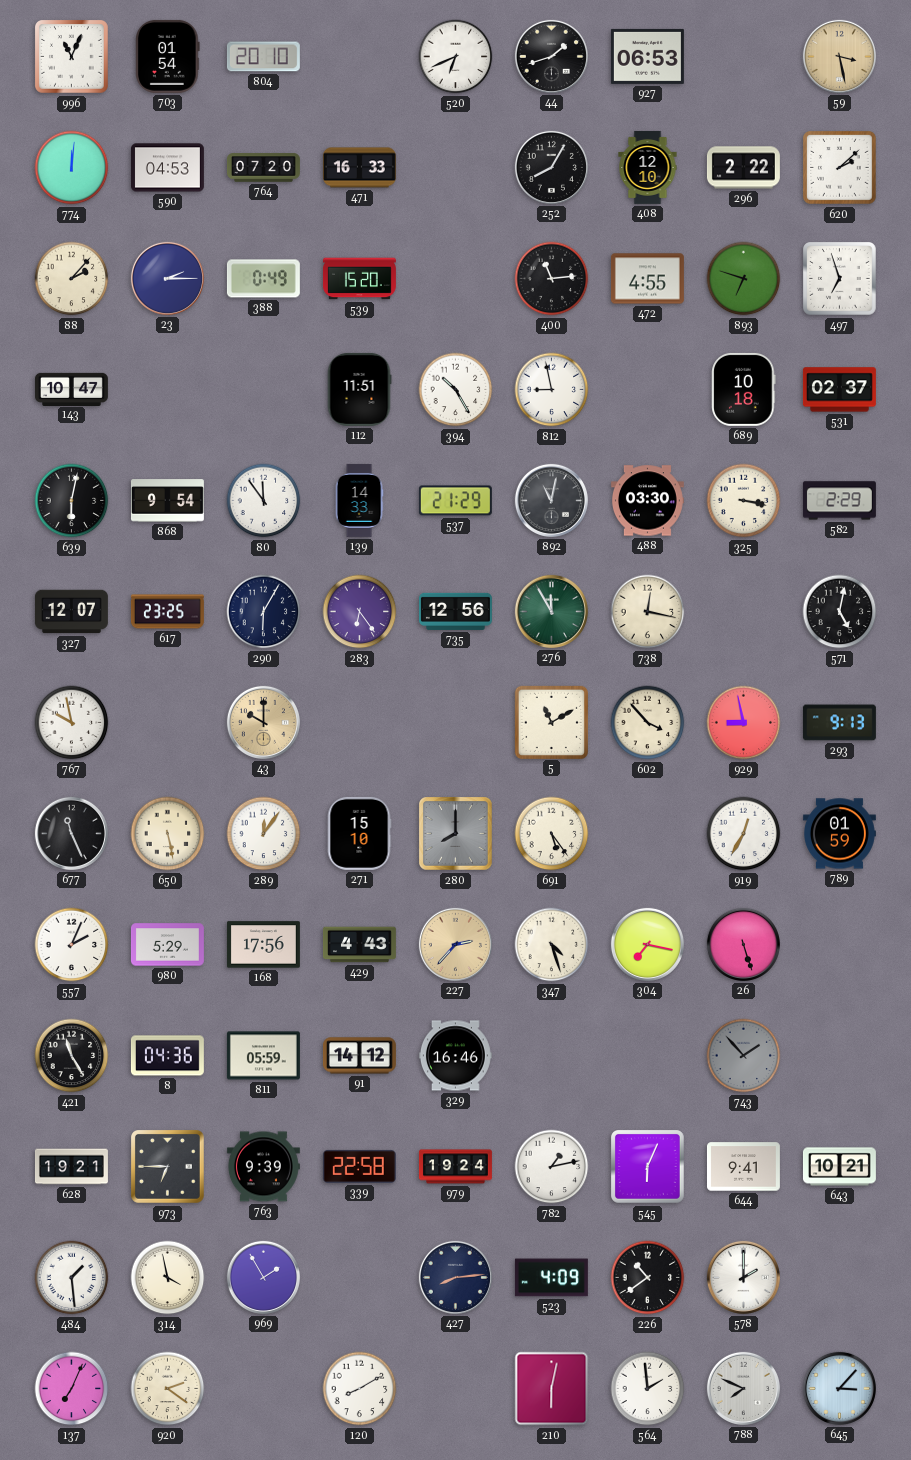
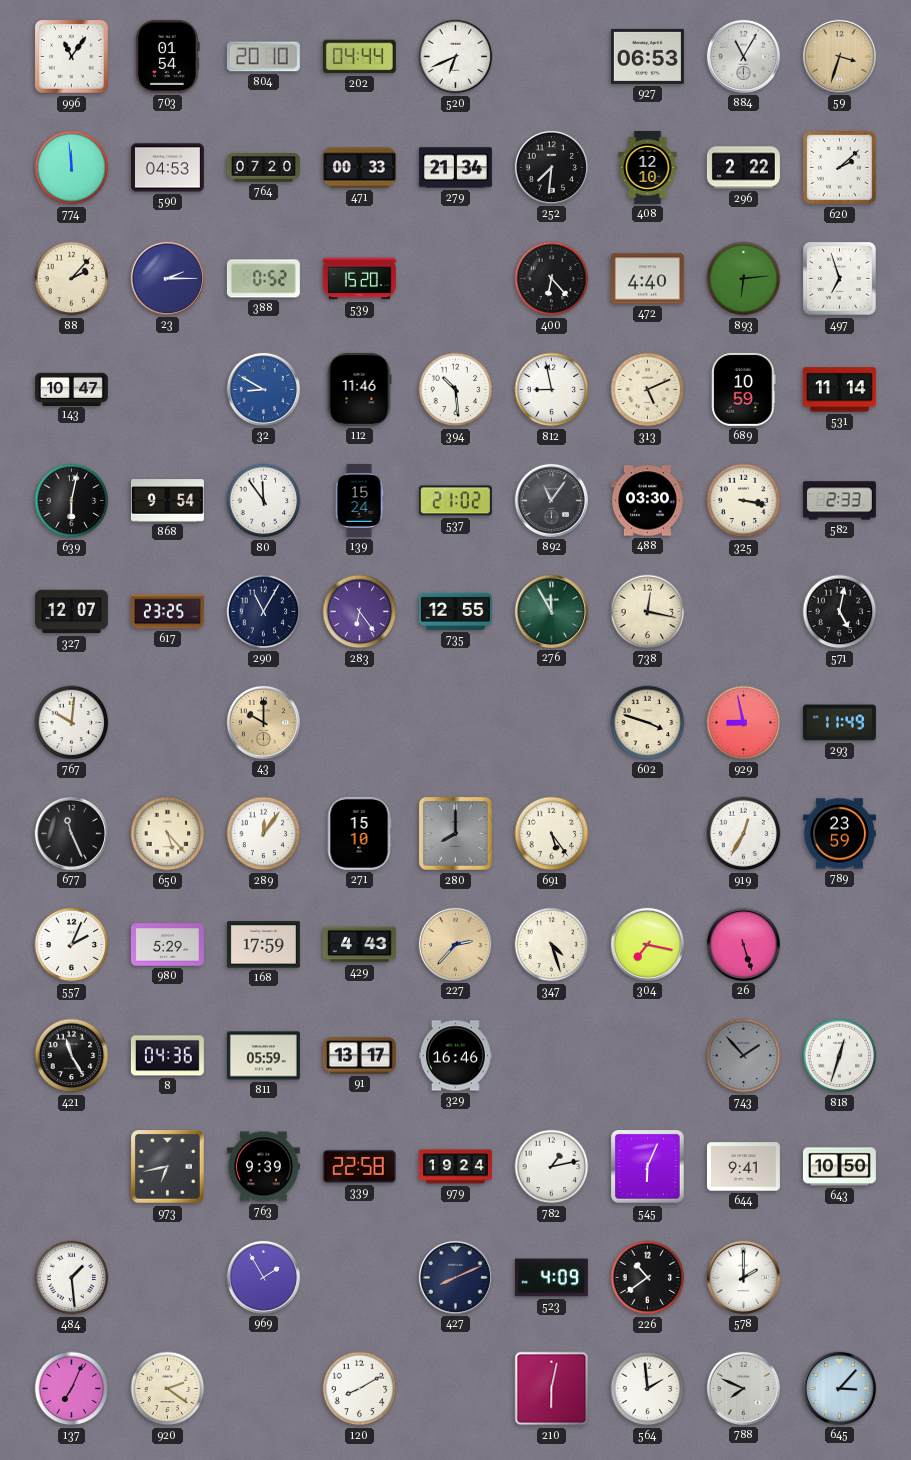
996: 11:04 -> 11:06 (72, 57)
202: none -> 04:44 (359, 57)
44: 1:42 -> none (551, 56)
884: none -> 11:05 (743, 56)
59: 3:28 -> 3:33 (839, 56)
774: 12:01 -> 11:59 (72, 168)
471: 16:33 -> 00:33 (359, 168)
279: none -> 21:34 (455, 168)
252: 8:05 -> 7:31 (551, 167)
388: 0:49 -> 0:52 (263, 279)
400: 11:14 -> 6:23 (552, 279)
472: 4:55 -> 4:40 (647, 279)
893: 6:48 -> 6:14 (744, 279)
32: none -> 8:50 (263, 389)
112: 11:51 -> 11:46 (359, 389)
394: 10:25 -> 10:29 (456, 390)
313: none -> 5:11 (648, 390)
689: 10:18 -> 10:59 (744, 389)
531: 02:37 -> 11:14 (839, 390)
139: 14:33 -> 15:24 (359, 500)
537: 21:29 -> 21:02 (455, 501)
892: 11:02 -> 11:06 (551, 500)
582: 2:29 -> 2:33 (839, 501)
290: 6:05 -> 11:05 (264, 612)
735: 12:56 -> 12:55 (455, 611)
767: 9:58 -> 10:01 (72, 723)
5: 11:10 -> none (551, 722)
602: 3:53 -> 3:48 (648, 723)
293: 9:13 -> 11:49 (839, 723)
650: 5:28 -> 5:23 (168, 834)
789: 01:59 -> 23:59 (839, 834)
168: 17:56 -> 17:59 (263, 945)
91: 14:12 -> 13:17 (359, 1056)
818: none -> 12:33 (840, 1056)
628: 19:21 -> none (71, 1167)
973: 6:45 -> 6:43 (168, 1167)
643: 10:21 -> 10:50 (839, 1167)
314: 3:58 -> none (168, 1278)
427: 8:14 -> 8:11 (455, 1277)
